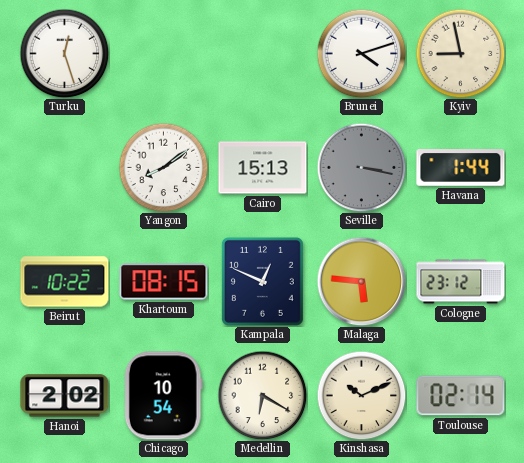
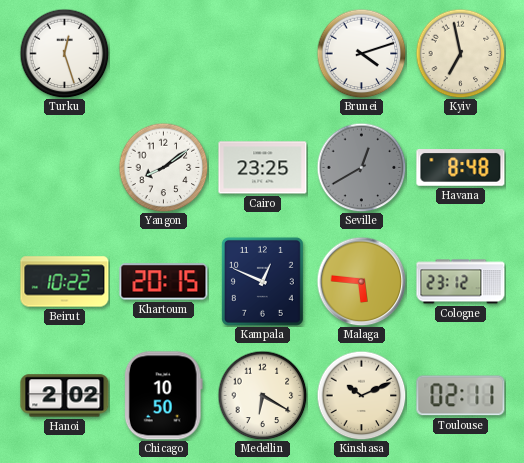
Kyiv: 8:58 -> 6:58 (460, 53)
Cairo: 15:13 -> 23:25 (263, 168)
Seville: 3:17 -> 12:40 (361, 167)
Havana: 1:44 -> 8:48 (461, 168)
Khartoum: 08:15 -> 20:15 (164, 282)
Chicago: 10:54 -> 10:50 (163, 396)
Toulouse: 02:14 -> 02:11 (461, 396)
